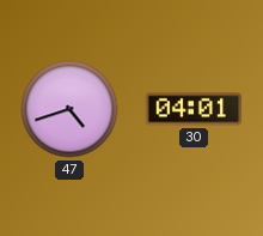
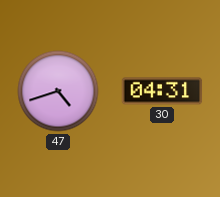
30: 04:01 -> 04:31 (162, 91)
